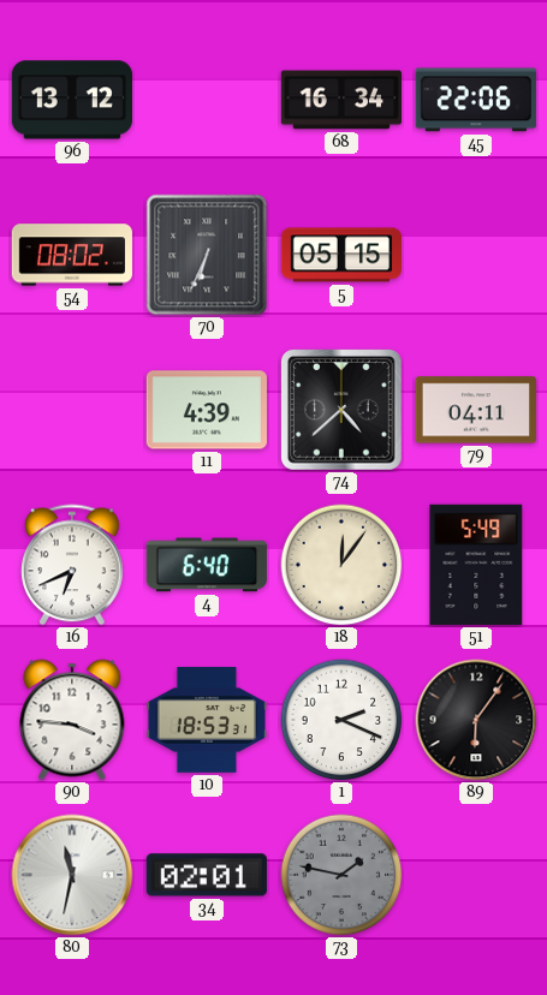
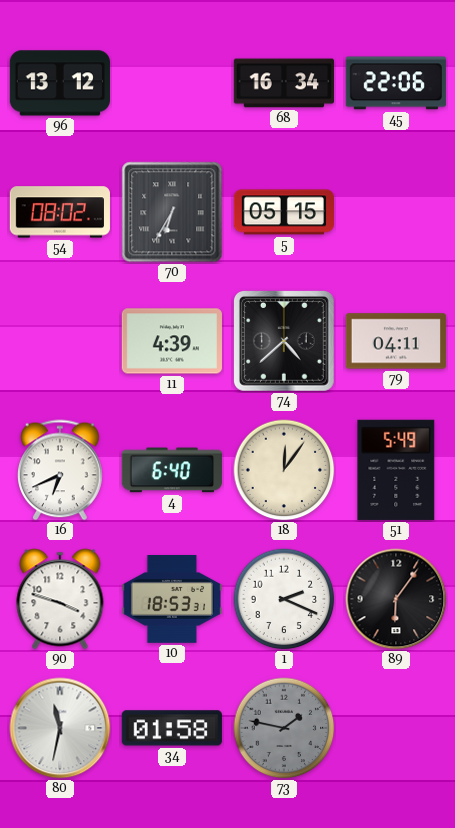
70: 6:34 -> 6:35 (172, 212)
90: 3:46 -> 3:48 (60, 599)
34: 02:01 -> 01:58 (172, 728)
